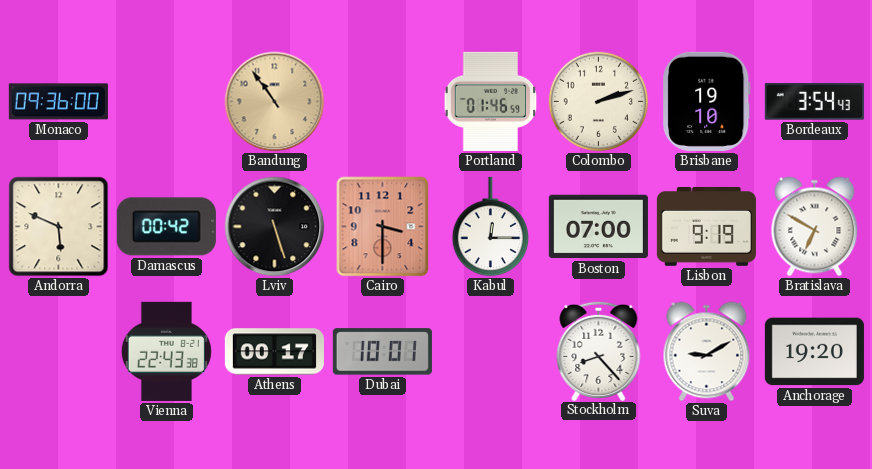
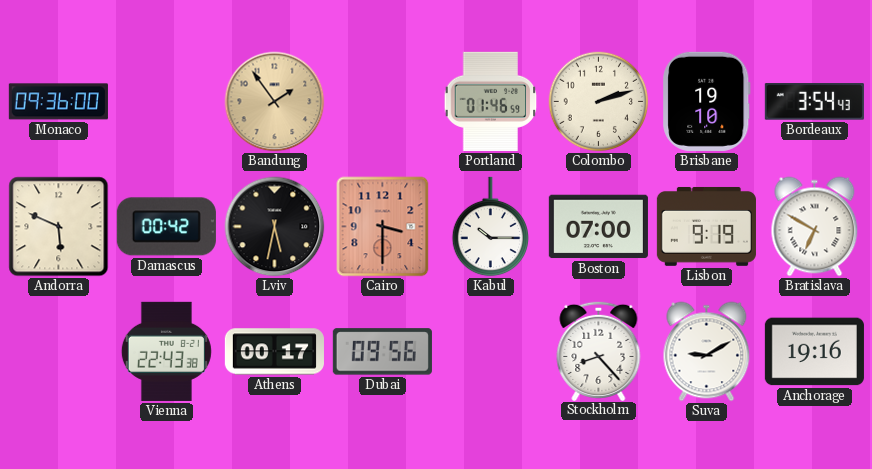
Bandung: 10:54 -> 1:54 (275, 102)
Lviv: 5:27 -> 5:32 (275, 227)
Kabul: 12:15 -> 10:15 (490, 227)
Dubai: 10:01 -> 09:56 (382, 352)
Anchorage: 19:20 -> 19:16 (814, 352)
